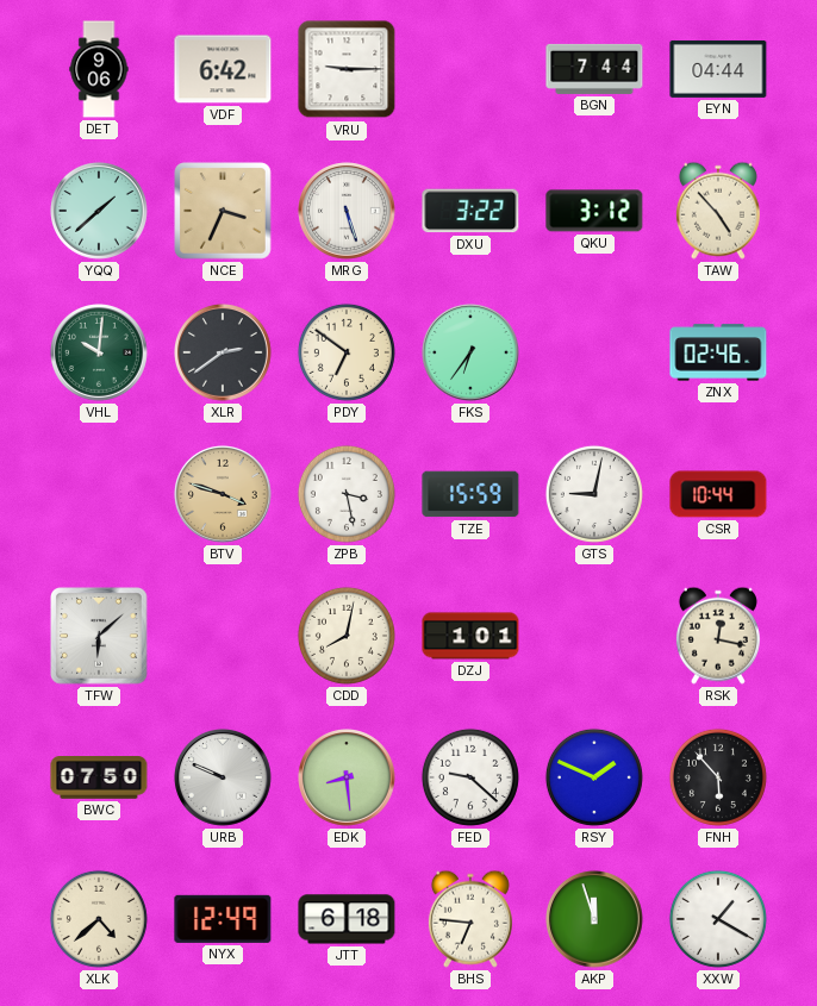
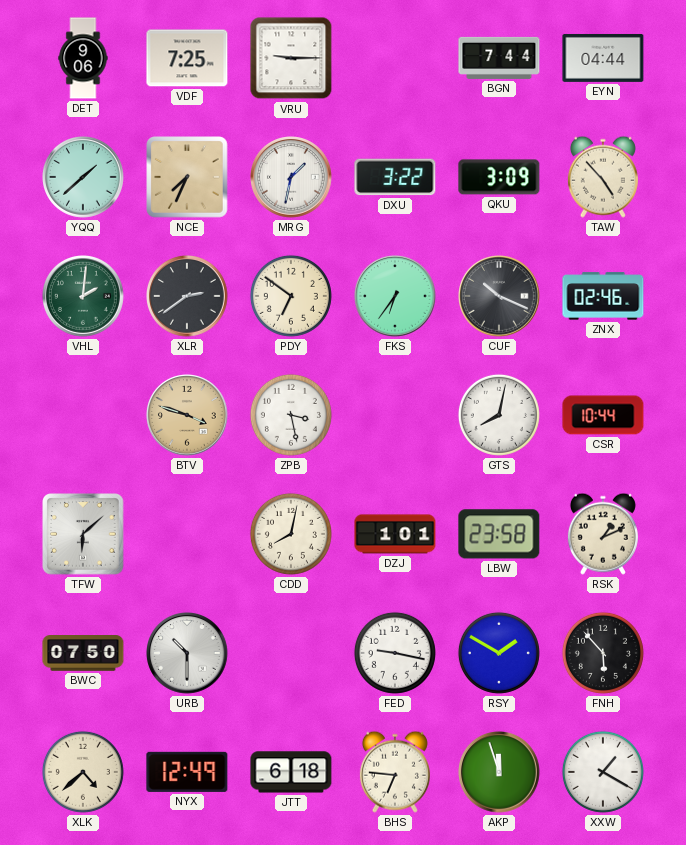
VDF: 6:42 -> 7:25 (187, 58)
NCE: 3:34 -> 7:34 (187, 177)
MRG: 5:27 -> 1:32 (292, 178)
QKU: 3:12 -> 3:09 (499, 177)
VHL: 10:01 -> 2:01 (84, 297)
CUF: none -> 10:19 (500, 297)
TZE: 15:59 -> none (470, 494)
GTS: 9:02 -> 8:02 (499, 415)
LBW: none -> 23:58 (499, 534)
RSK: 12:17 -> 1:11 (603, 534)
URB: 9:49 -> 10:30 (188, 654)
EDK: 8:29 -> none (348, 779)
FED: 9:22 -> 9:17 (395, 653)
RSY: 1:49 -> 1:50 (499, 653)
